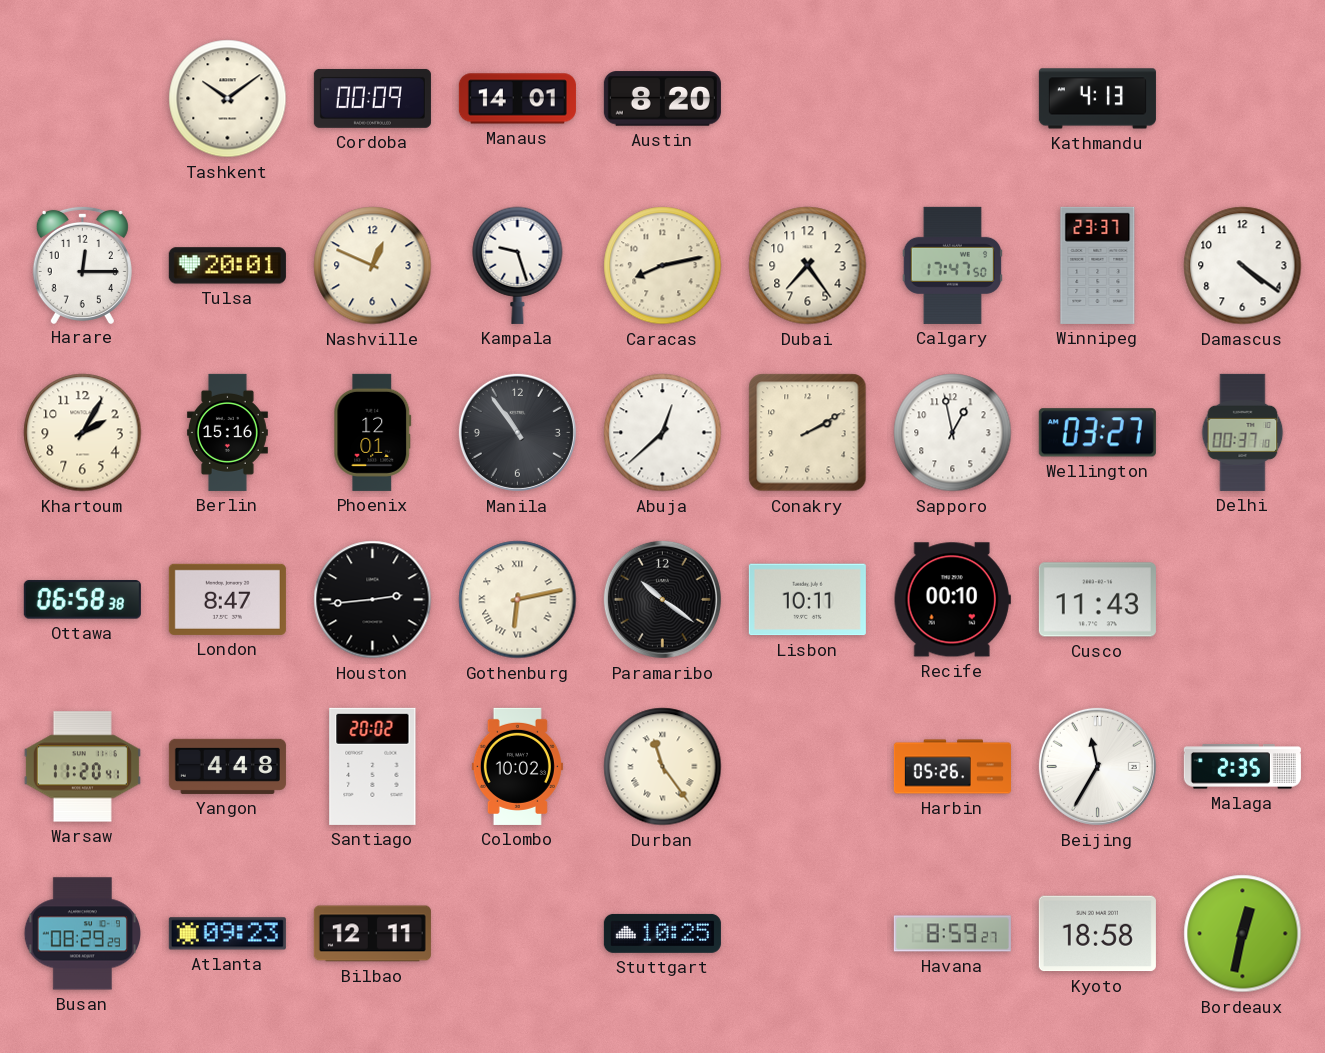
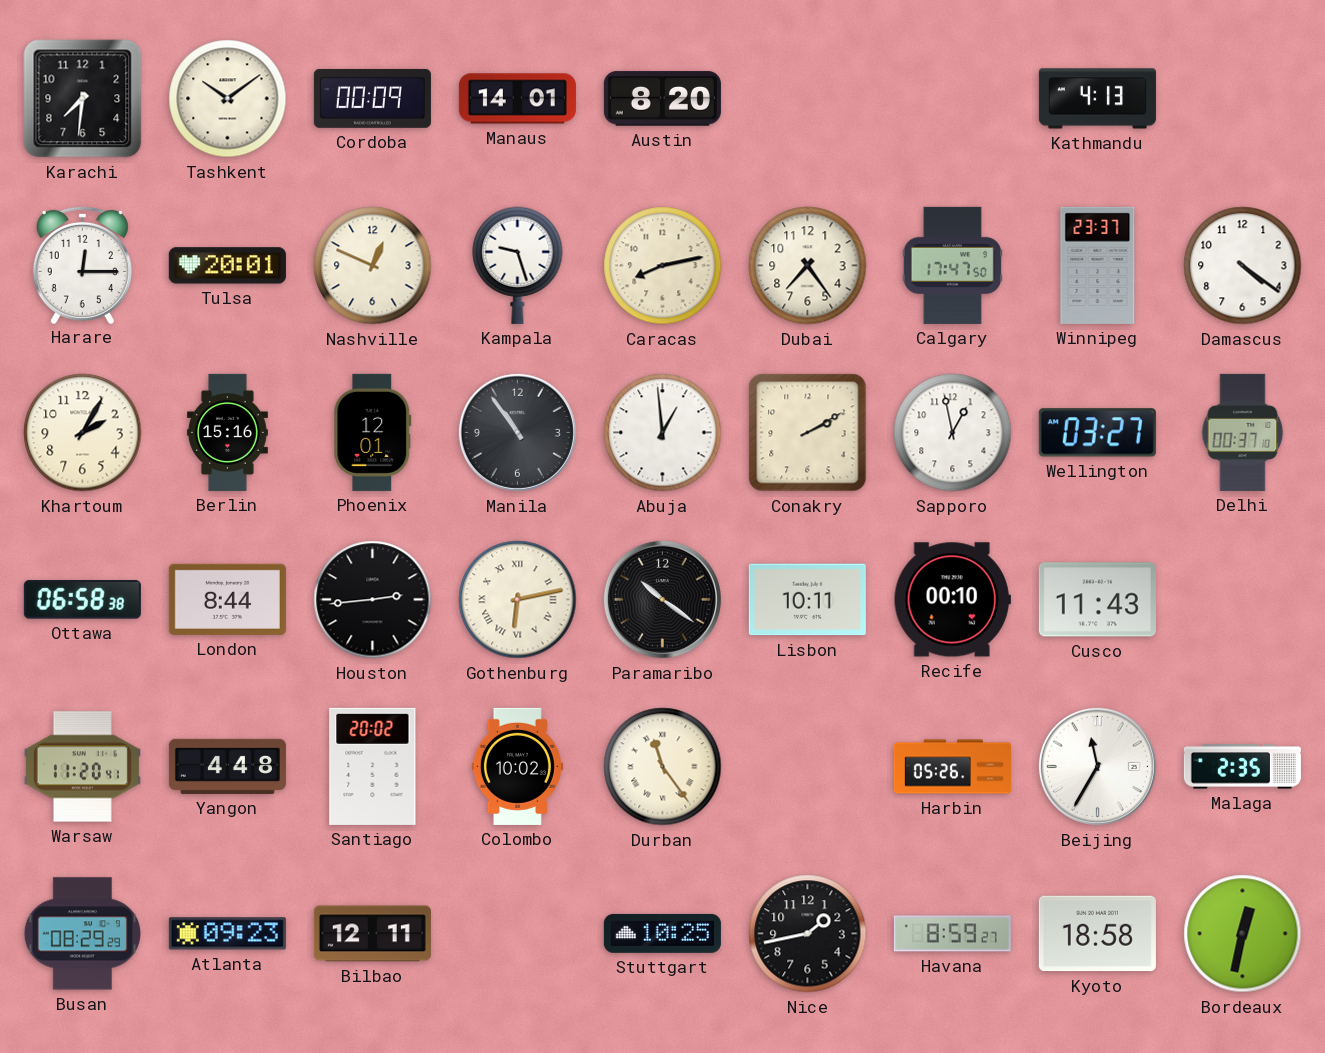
Karachi: none -> 7:31 (83, 99)
Abuja: 12:38 -> 12:59 (663, 433)
London: 8:47 -> 8:44 (227, 599)
Nice: none -> 1:43 (808, 934)
